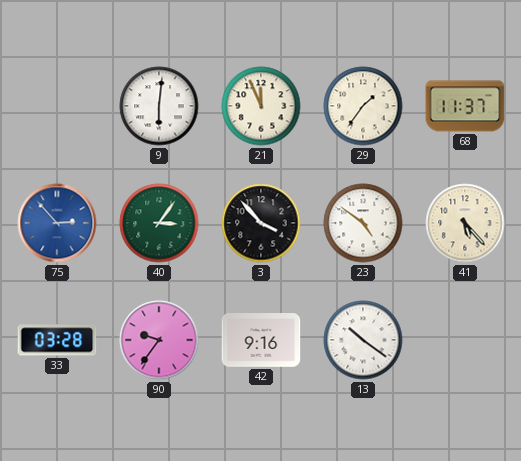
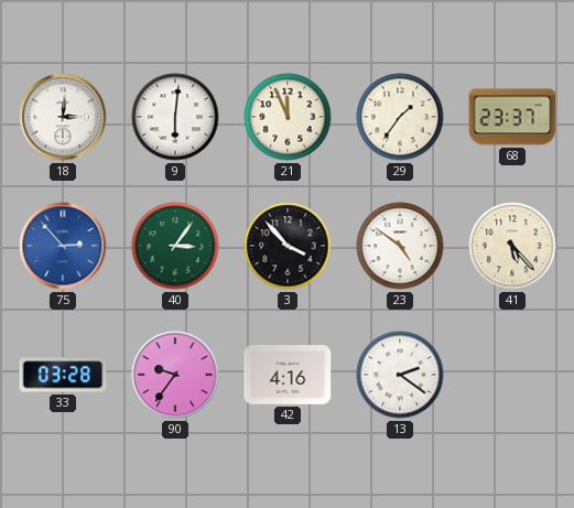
18: none -> 3:01 (63, 117)
68: 11:37 -> 23:37 (512, 117)
42: 9:16 -> 4:16 (288, 376)
13: 10:21 -> 2:21 (400, 375)
